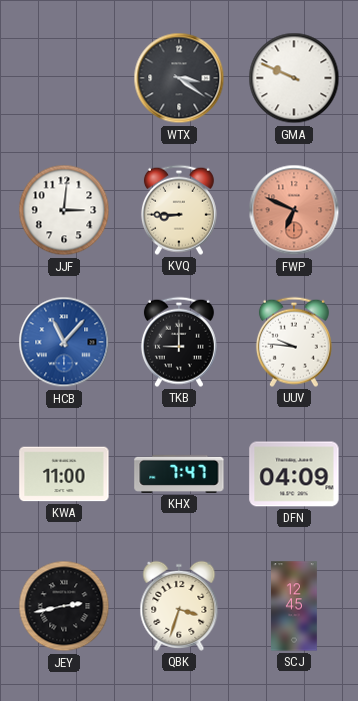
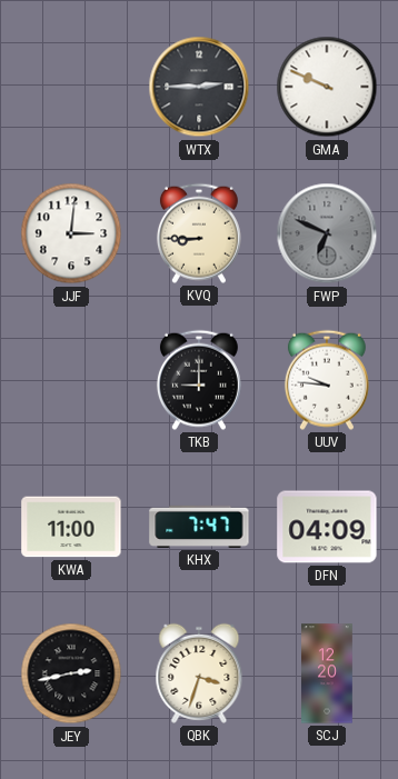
WTX: 3:21 -> 2:45 (199, 87)
FWP dial: salmon -> grey (327, 233)
HCB: 11:07 -> none (64, 342)
SCJ: 12:45 -> 12:20 (328, 673)
